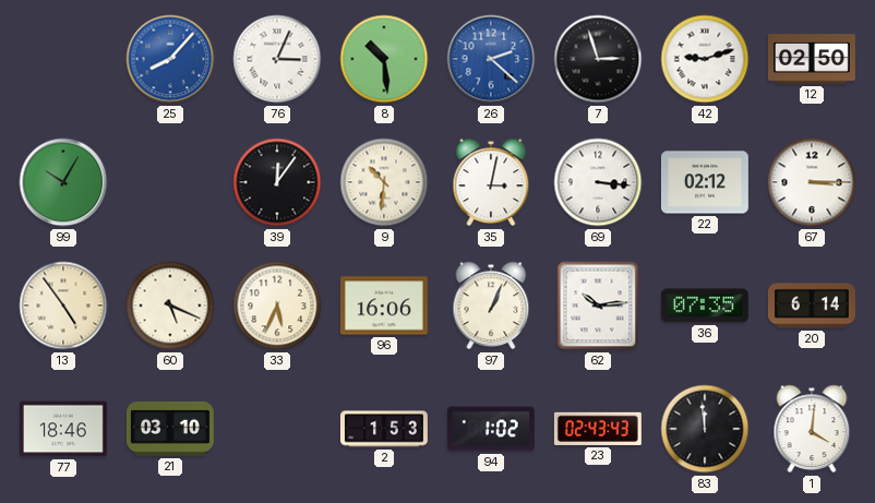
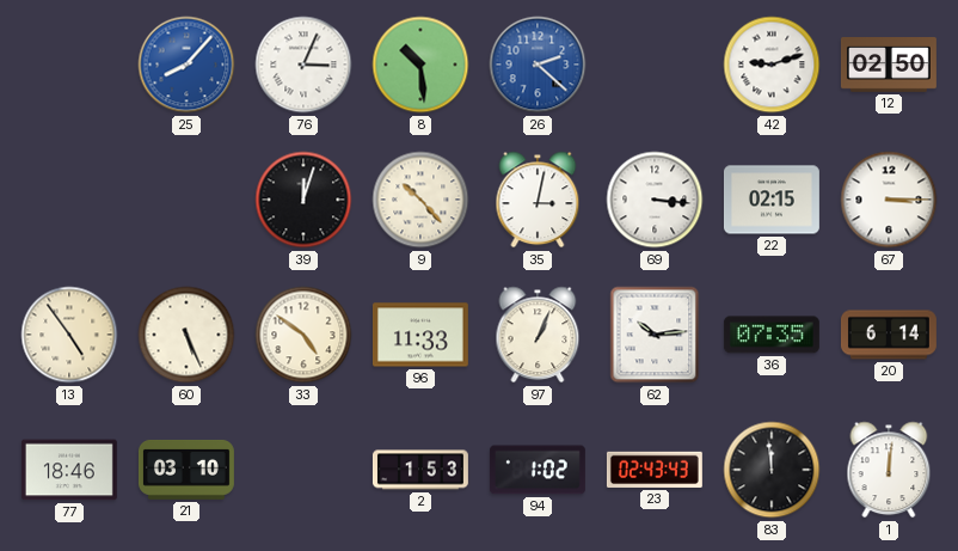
7: 2:57 -> none (598, 59)
99: 10:05 -> none (63, 182)
39: 12:06 -> 12:03 (303, 200)
9: 10:31 -> 10:23 (420, 200)
22: 02:12 -> 02:15 (772, 200)
60: 5:19 -> 5:26 (186, 335)
33: 5:34 -> 4:51 (303, 335)
96: 16:06 -> 11:33 (420, 335)
1: 4:01 -> 12:01 (889, 470)
